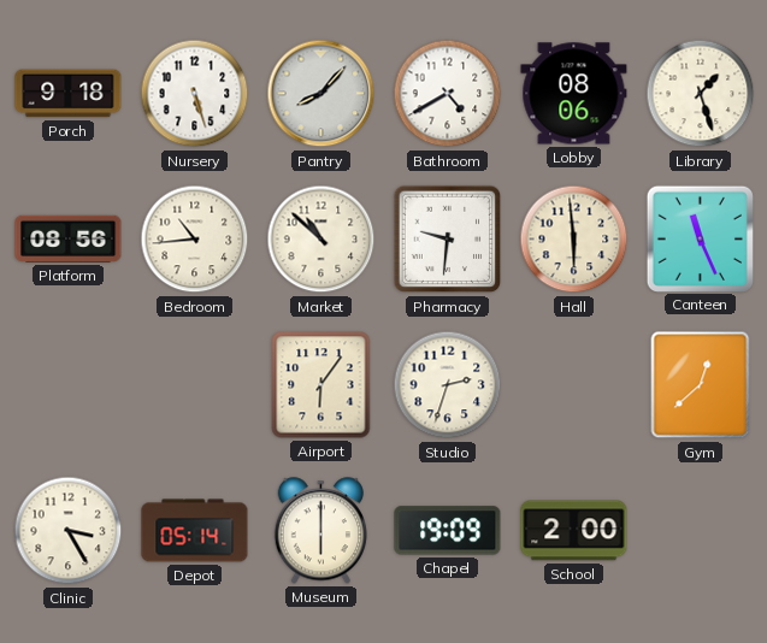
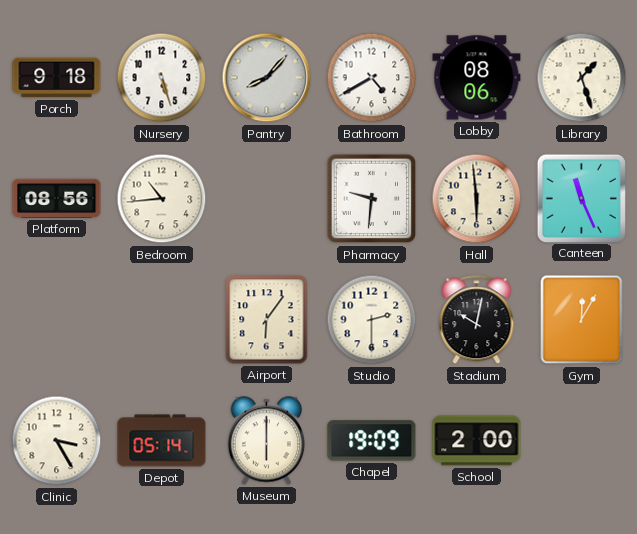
Market: 10:52 -> none (321, 240)
Studio: 2:33 -> 2:30 (372, 320)
Stadium: none -> 10:02 (477, 320)
Gym: 12:38 -> 12:05 (582, 320)
